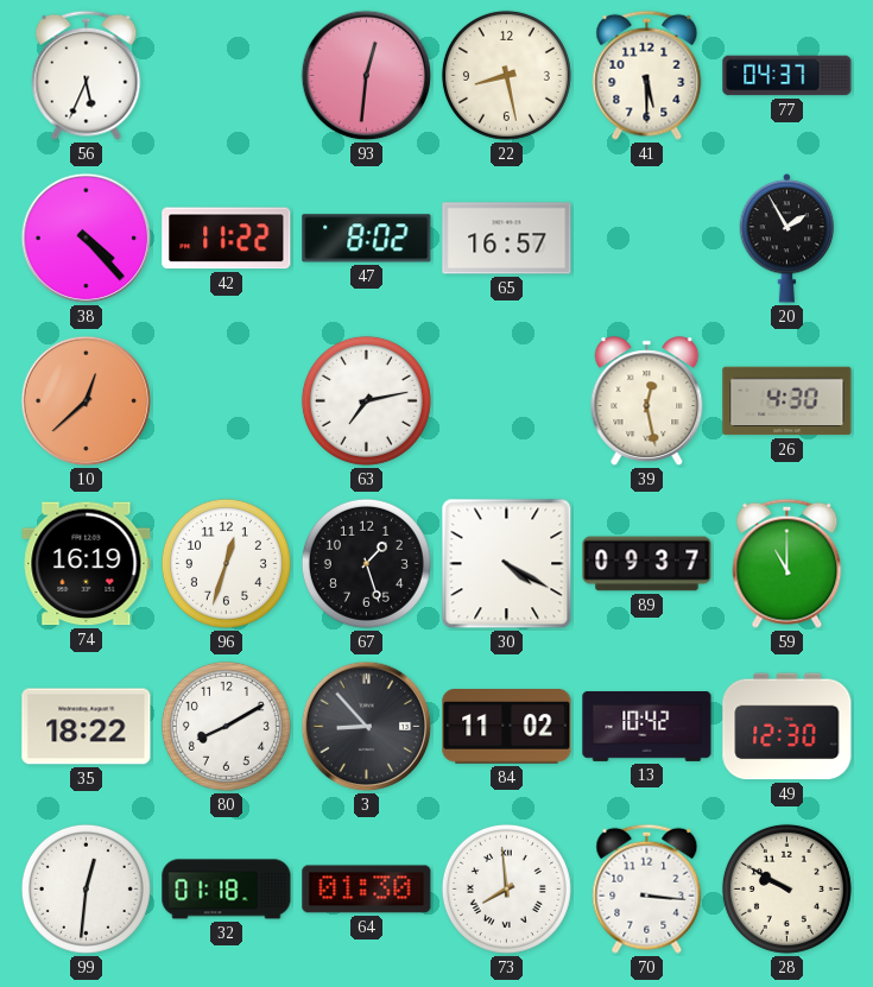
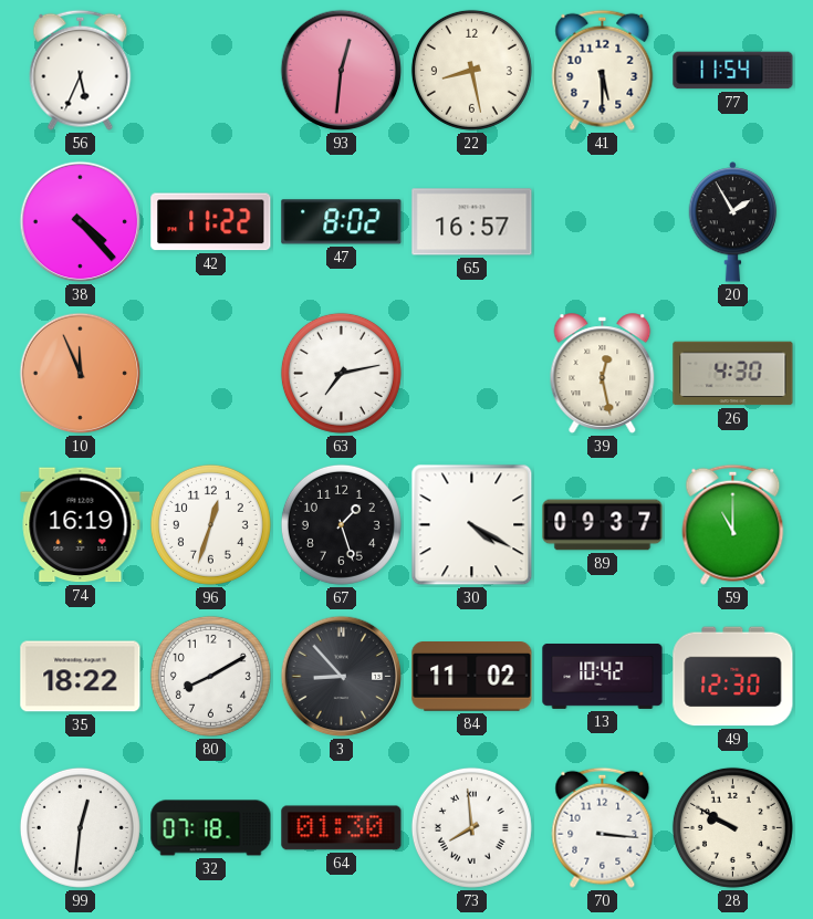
77: 04:37 -> 11:54 (733, 71)
10: 12:38 -> 11:56 (81, 374)
32: 01:18 -> 07:18 (211, 828)
